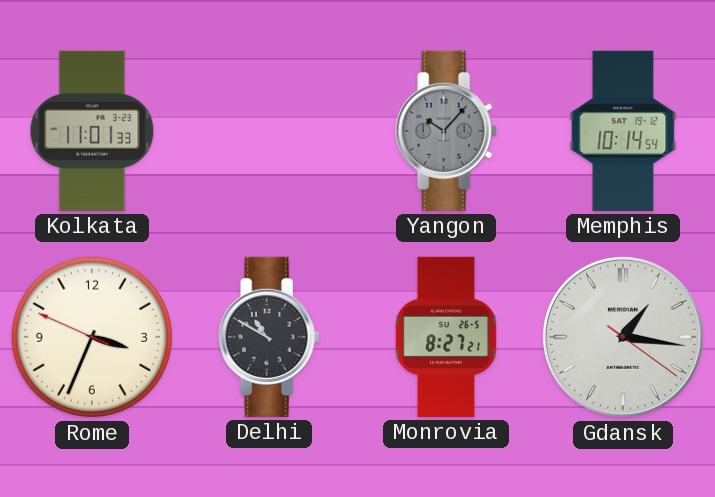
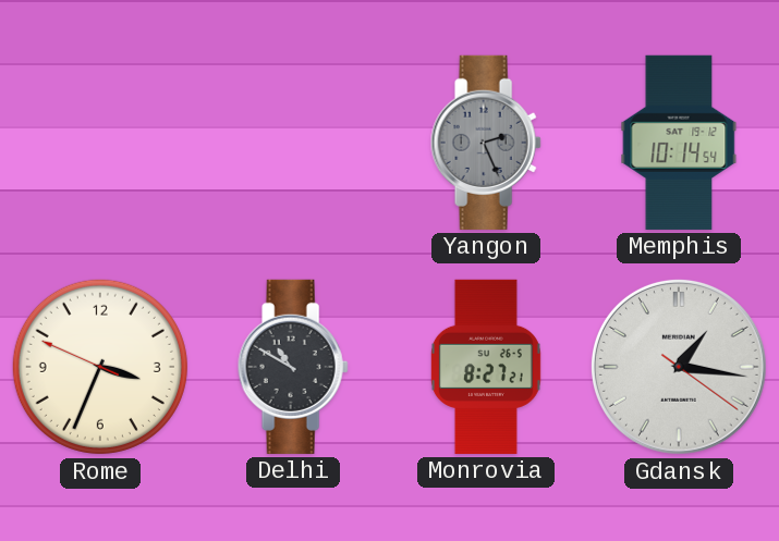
Kolkata: 11:01 -> none (92, 131)
Yangon: 10:07 -> 2:26 (486, 143)
